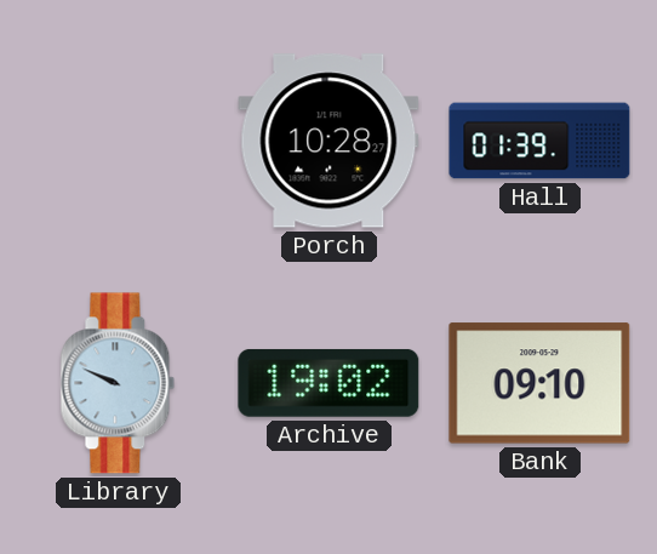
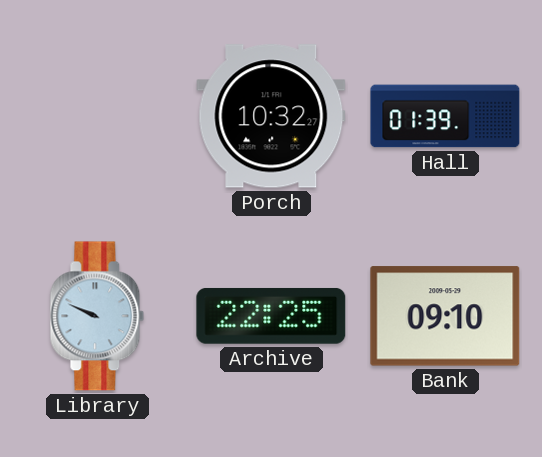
Porch: 10:28 -> 10:32 (271, 116)
Archive: 19:02 -> 22:25 (271, 316)
